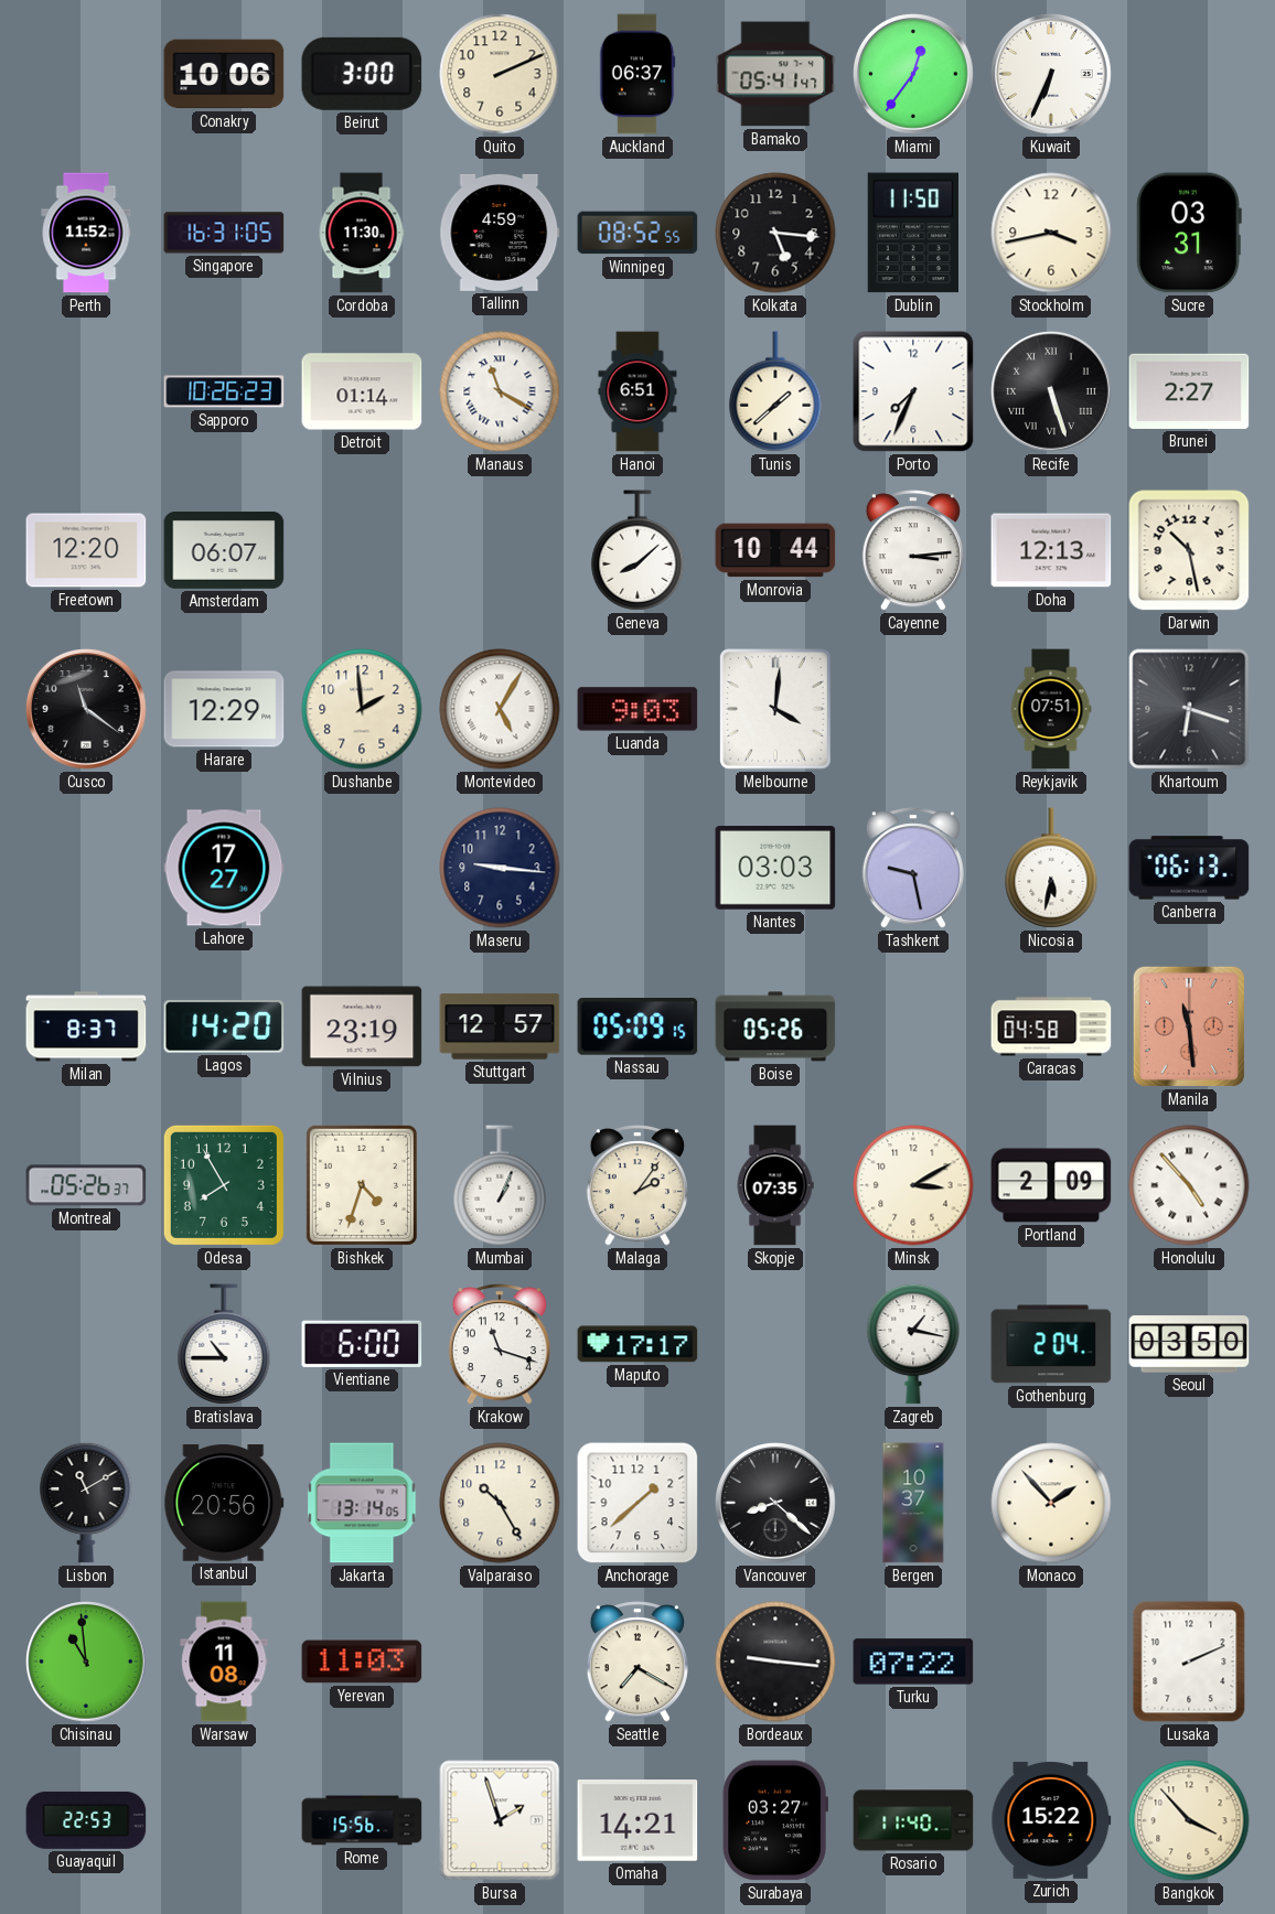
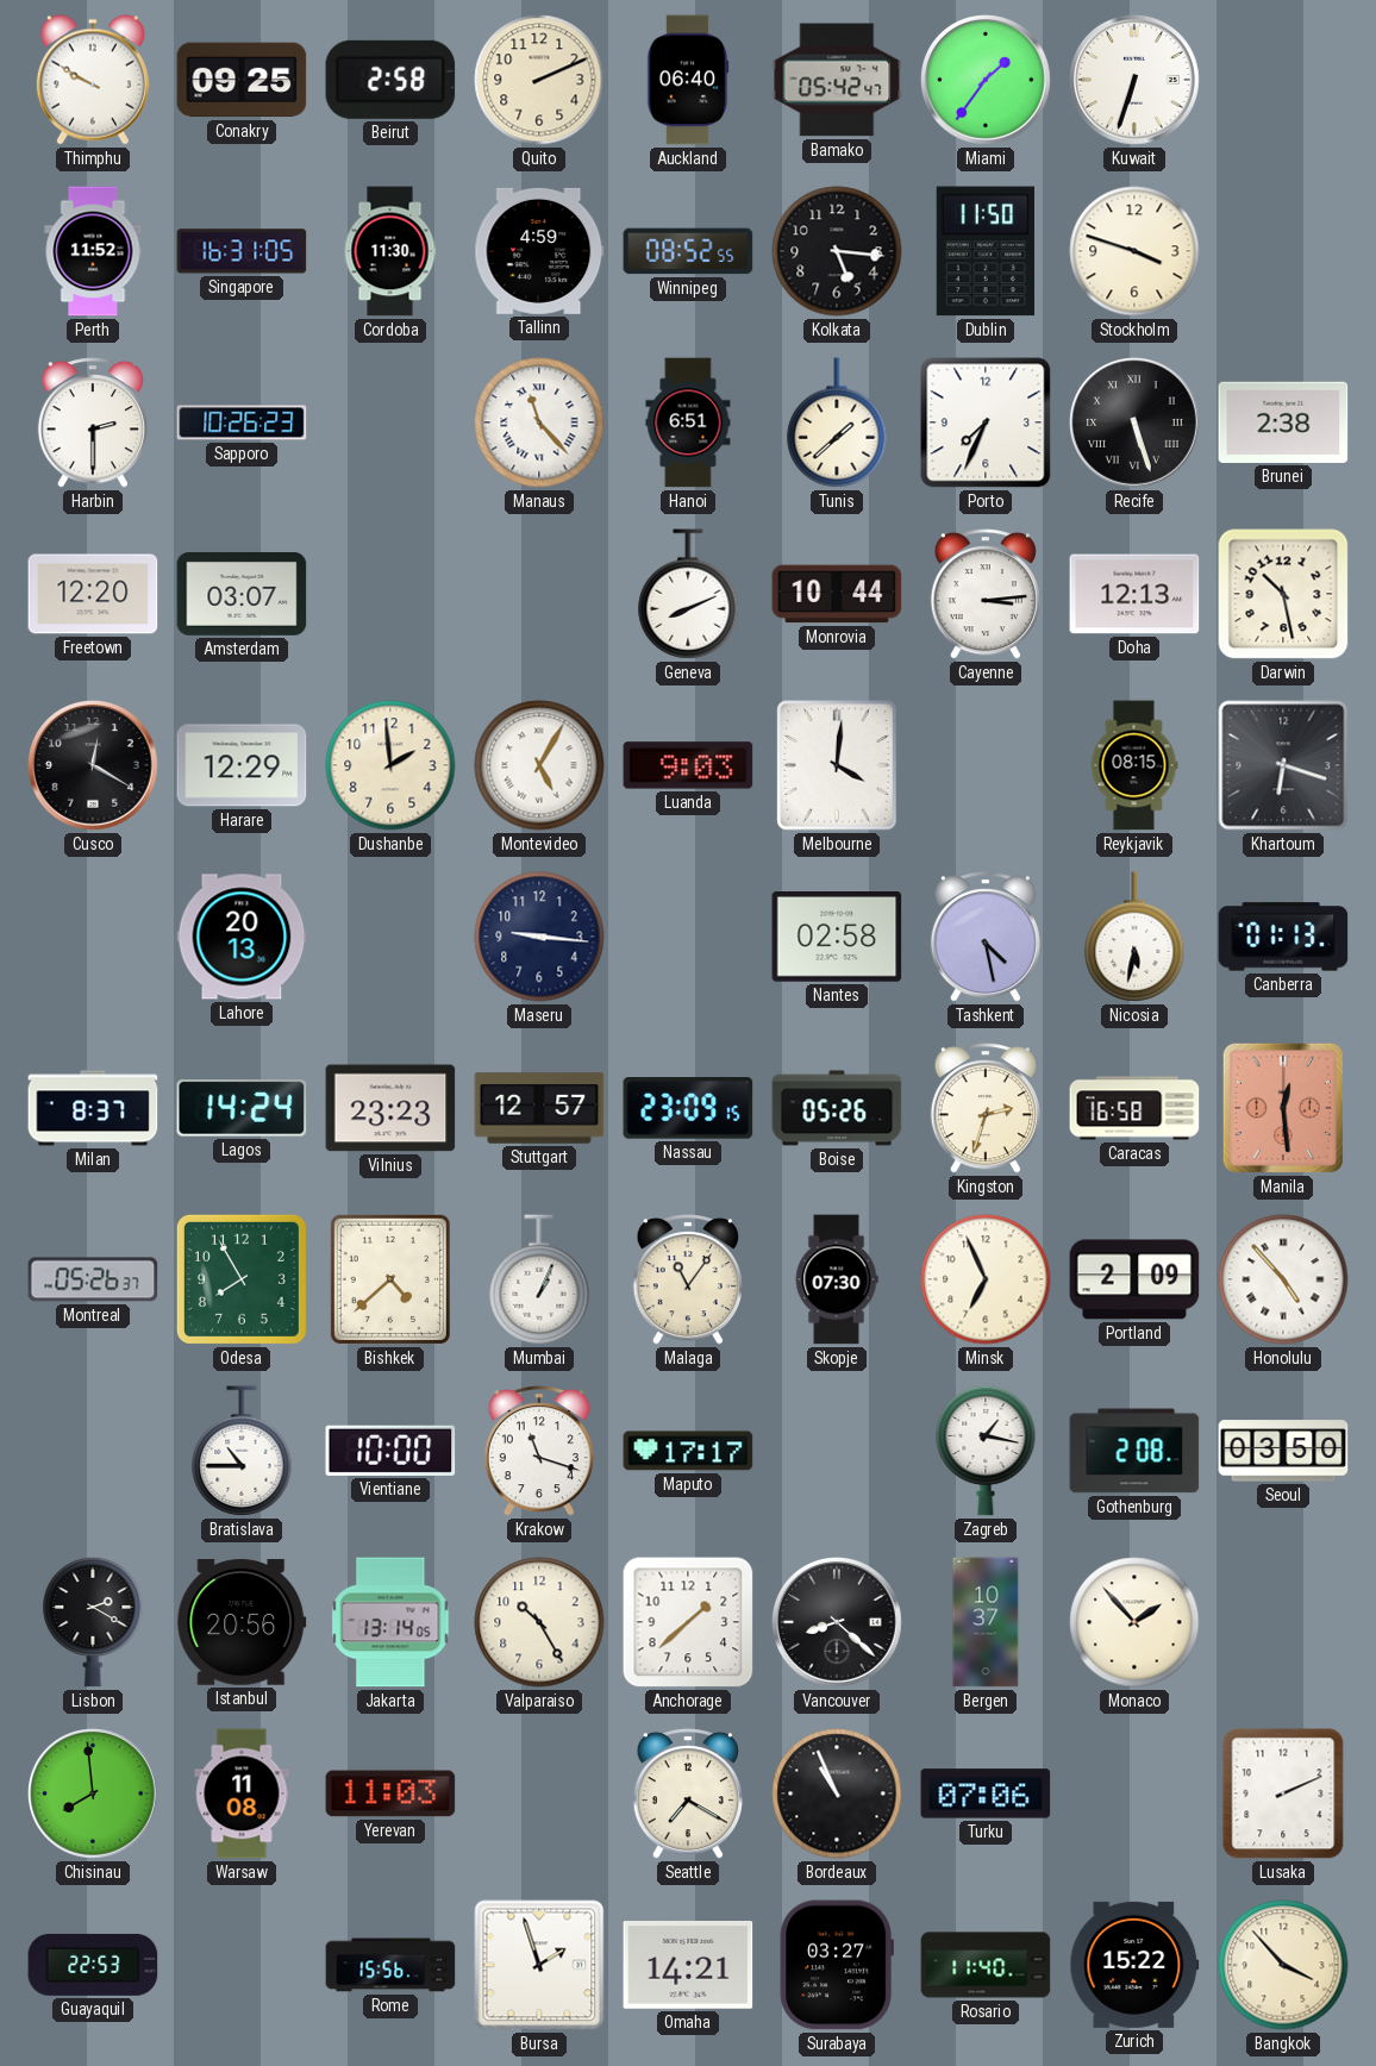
Thimphu: none -> 9:50 (93, 80)
Conakry: 10:06 -> 09:25 (242, 80)
Beirut: 3:00 -> 2:58 (390, 80)
Auckland: 06:37 -> 06:40 (688, 80)
Bamako: 05:41 -> 05:42 (837, 80)
Miami: 12:36 -> 1:36 (987, 81)
Kuwait: 6:34 -> 6:33 (1136, 81)
Stockholm: 3:43 -> 3:48 (1134, 251)
Sucre: 03:31 -> none (1189, 233)
Harbin: none -> 2:30 (93, 422)
Detroit: 01:14 -> none (362, 391)
Manaus: 11:20 -> 11:23 (539, 422)
Brunei: 2:27 -> 2:38 (1283, 422)
Amsterdam: 06:07 -> 03:07 (242, 594)
Geneva: 8:08 -> 8:11 (688, 594)
Cusco: 11:21 -> 12:20 (94, 766)
Reykjavik: 07:51 -> 08:15 (1134, 765)
Lahore: 17:27 -> 20:13 (242, 937)
Nantes: 03:03 -> 02:58 (837, 938)
Tashkent: 9:28 -> 4:28 (986, 937)
Canberra: 06:13 -> 01:13 (1283, 937)
Lagos: 14:20 -> 14:24 (242, 1109)
Vilnius: 23:19 -> 23:23 (390, 1108)
Nassau: 05:09 -> 23:09 (688, 1109)
Kingston: none -> 2:33 (986, 1108)
Caracas: 04:58 -> 16:58 (1134, 1108)
Manila: 11:29 -> 12:29 (1283, 1108)
Bishkek: 4:33 -> 4:38 (390, 1279)
Malaga: 2:06 -> 11:06 (688, 1279)
Skopje: 07:35 -> 07:30 (837, 1279)
Minsk: 3:10 -> 6:56 (986, 1279)
Vientiane: 6:00 -> 10:00 (390, 1451)
Gothenburg: 2:04 -> 2:08 (1134, 1451)
Lisbon: 11:10 -> 2:20 (93, 1622)
Chisinau: 10:59 -> 7:59 (94, 1795)
Bordeaux: 9:16 -> 10:56 (837, 1793)
Turku: 07:22 -> 07:06 (986, 1793)
